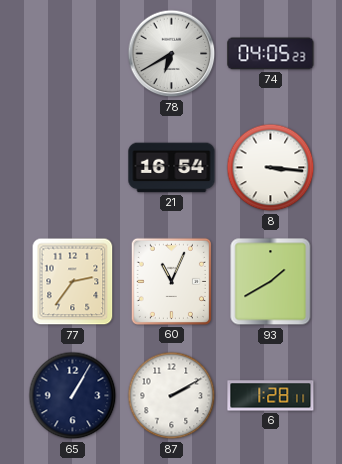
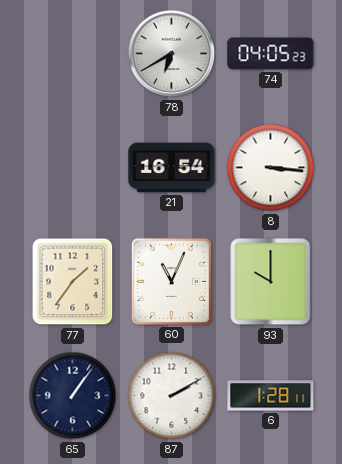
77: 2:36 -> 1:36 (73, 282)
93: 1:40 -> 10:00 (271, 282)
65: 1:05 -> 1:06 (73, 396)
